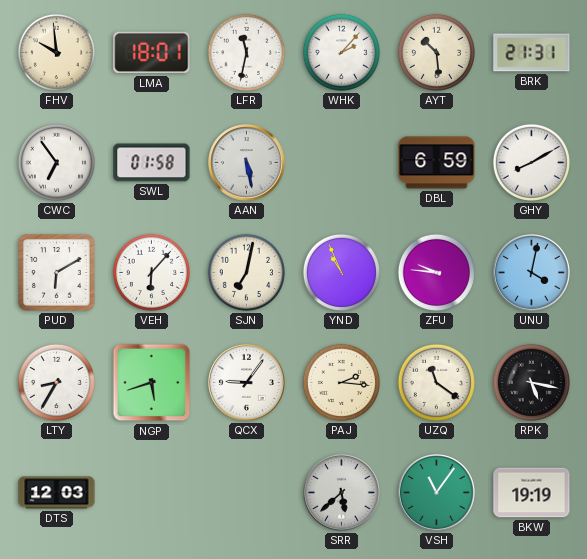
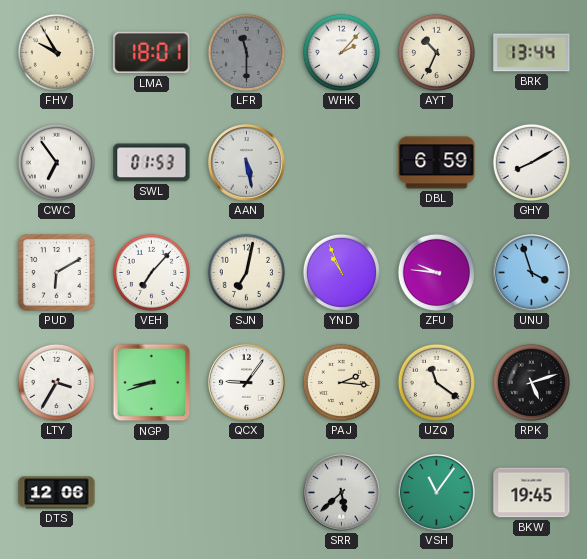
FHV: 9:59 -> 9:55 (56, 52)
LFR: 11:32 -> 11:30 (246, 52)
LFR dial: white -> grey (246, 52)
AYT: 10:29 -> 10:34 (436, 52)
BRK: 21:31 -> 13:44 (532, 53)
SWL: 01:58 -> 01:53 (152, 163)
VEH: 6:07 -> 7:07 (151, 272)
UNU: 4:02 -> 3:57 (532, 273)
LTY: 8:35 -> 3:35 (56, 382)
NGP: 5:42 -> 8:42 (152, 383)
RPK: 5:17 -> 5:12 (531, 382)
DTS: 12:03 -> 12:06 (57, 493)
BKW: 19:19 -> 19:45 (532, 493)
